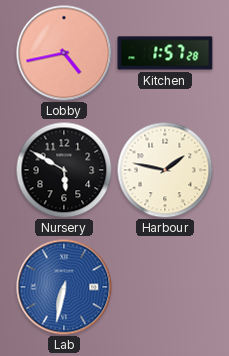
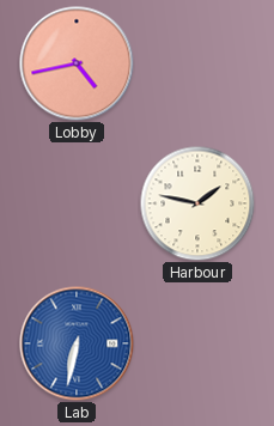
Kitchen: 1:57 -> none (165, 53)
Nursery: 5:50 -> none (64, 170)
